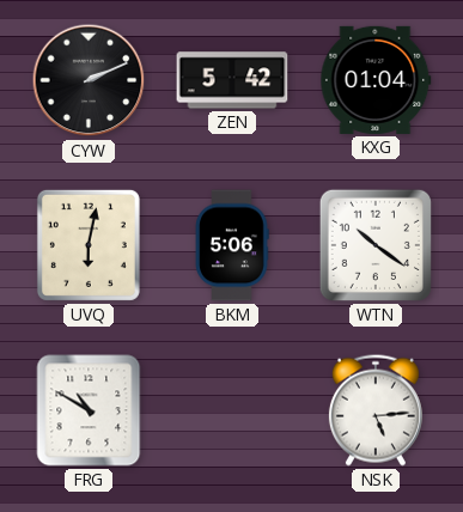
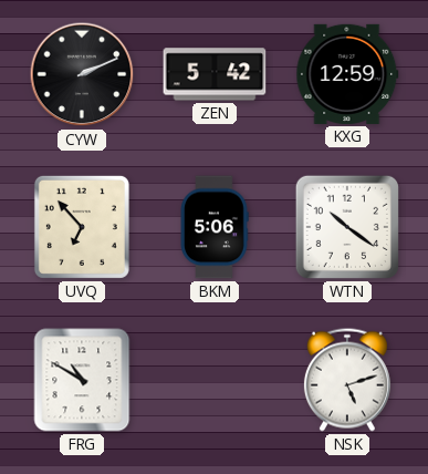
KXG: 01:04 -> 12:59 (347, 74)
UVQ: 6:02 -> 6:53 (82, 227)
NSK: 5:14 -> 5:12 (347, 380)
